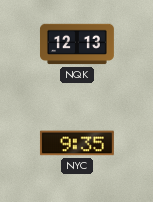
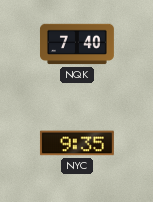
NQK: 12:13 -> 7:40 (77, 44)
